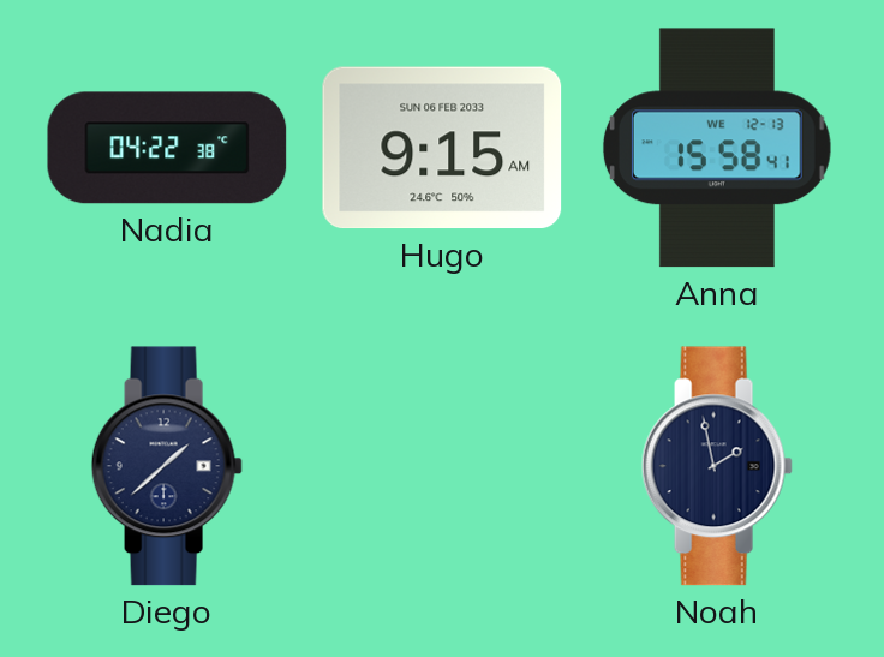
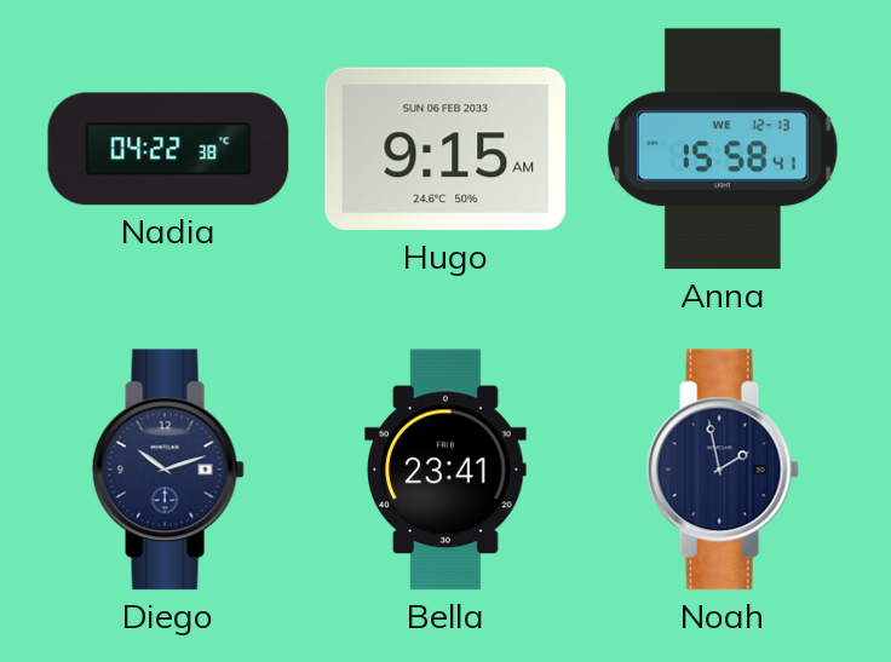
Diego: 1:38 -> 10:12 (168, 470)
Bella: none -> 23:41 (445, 470)
